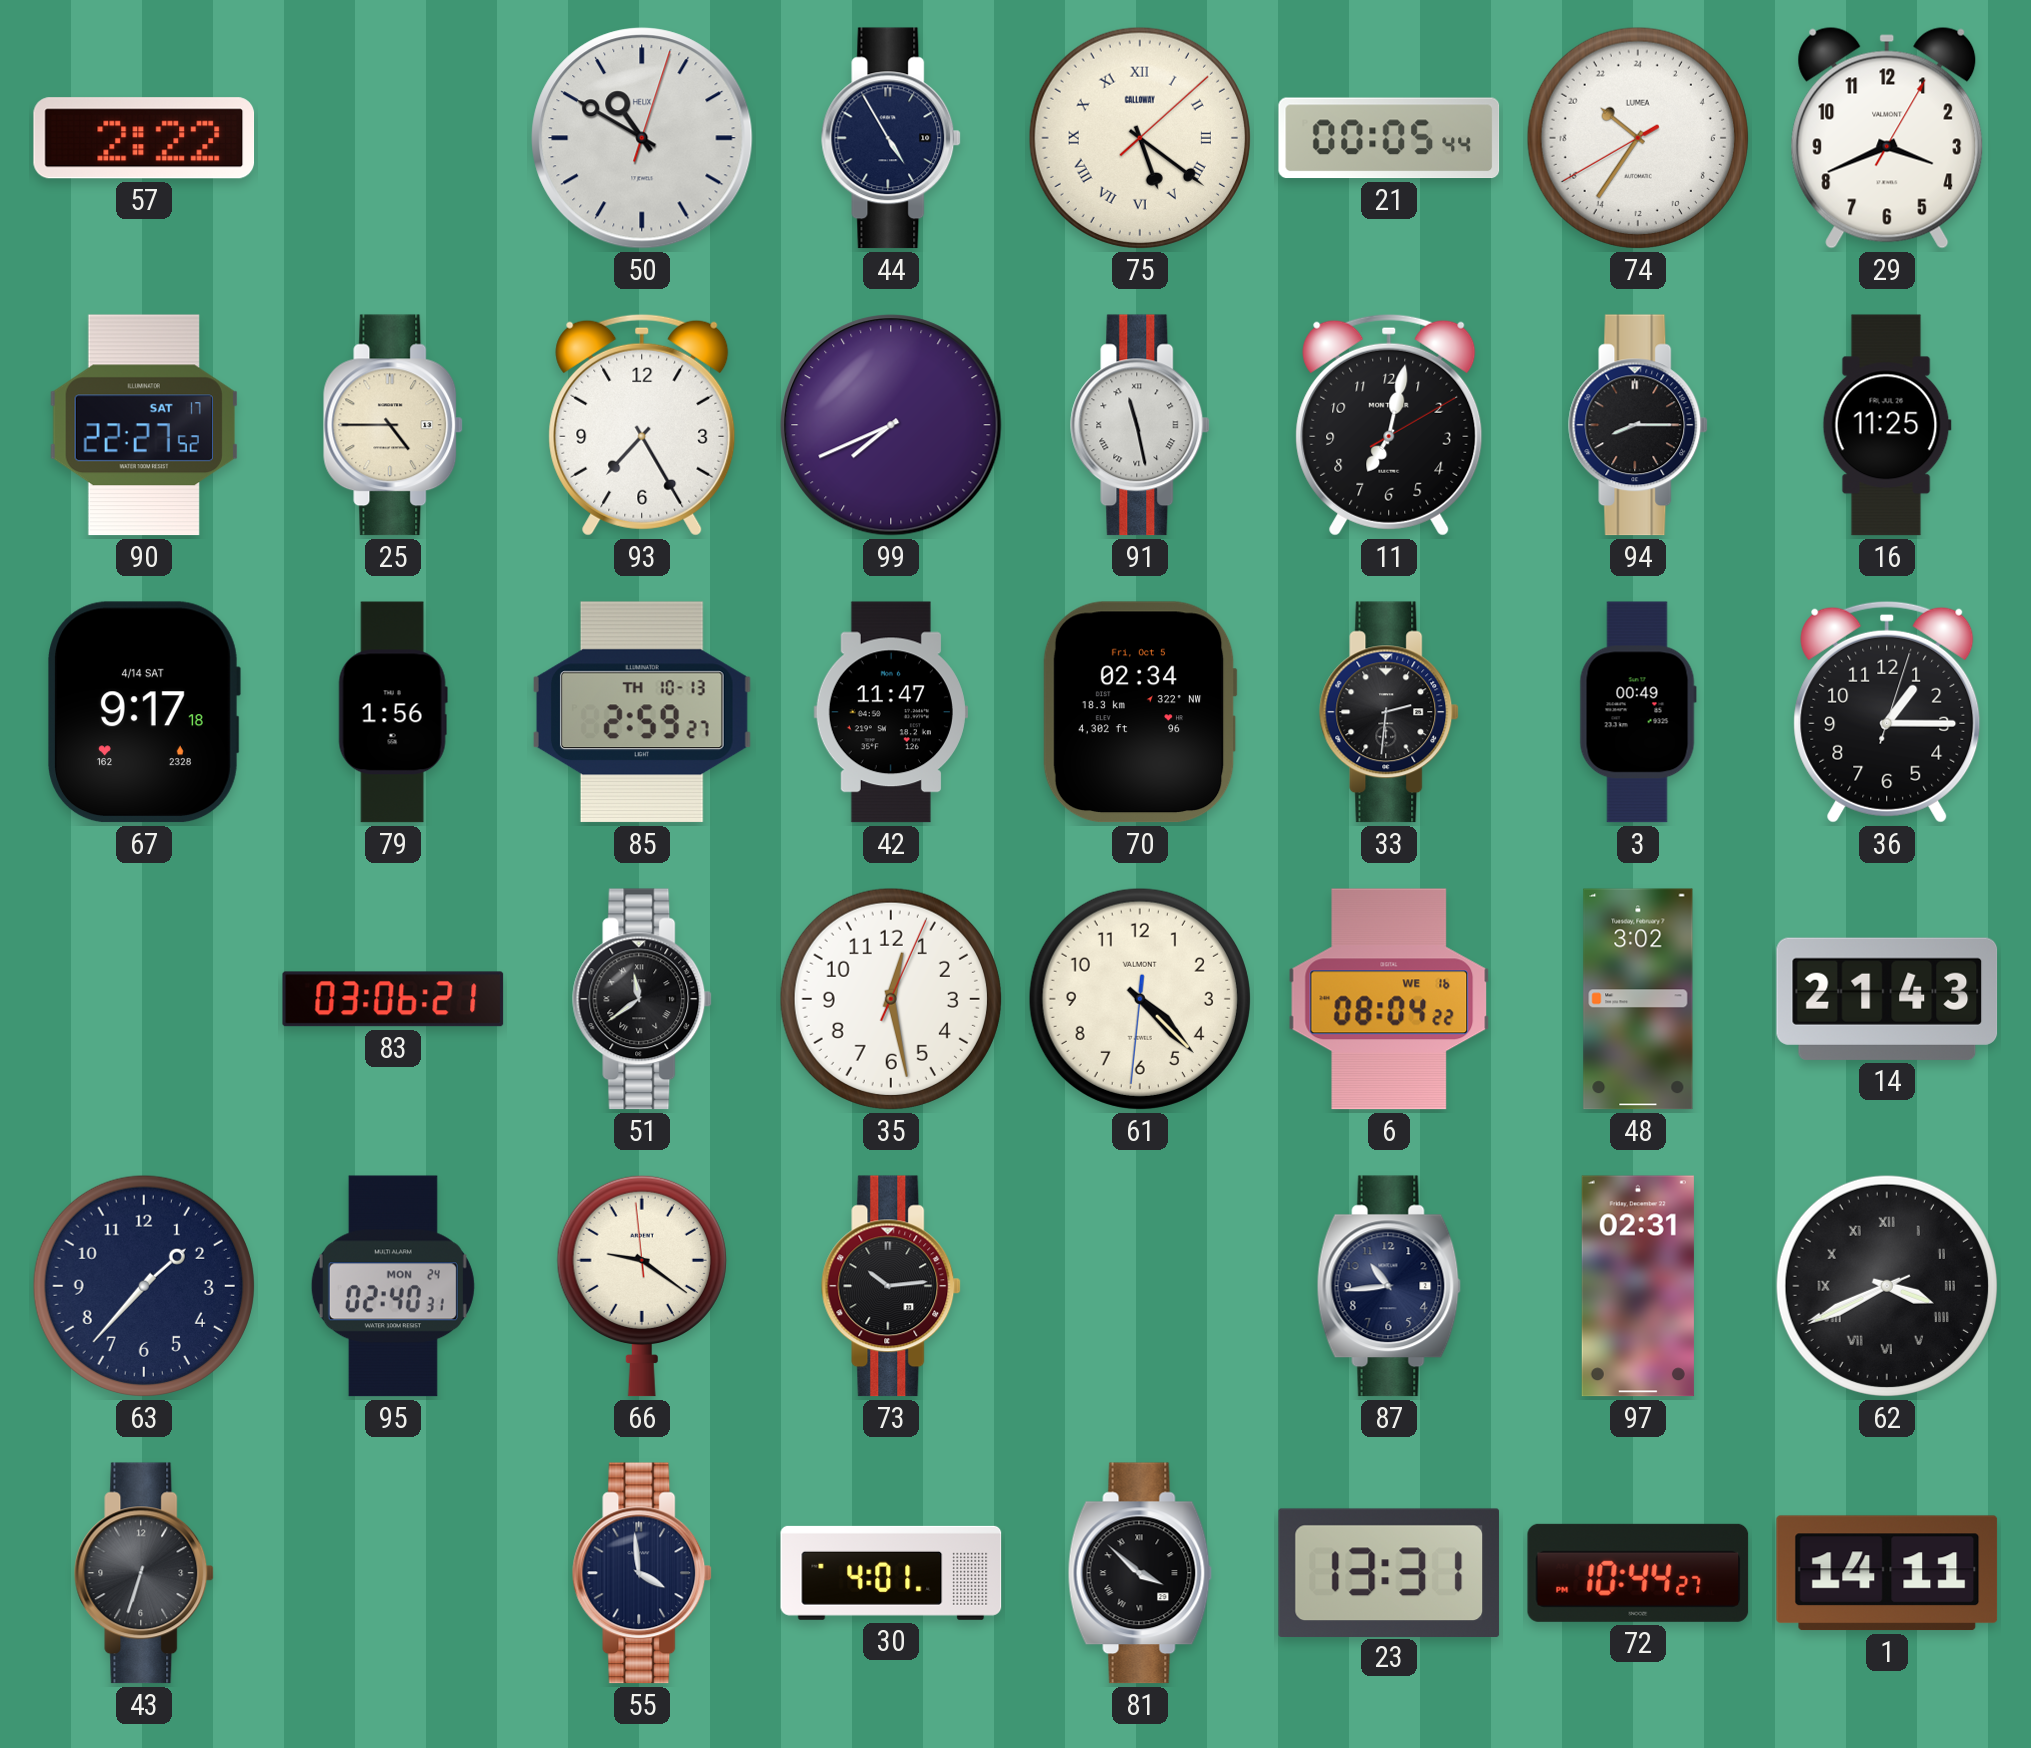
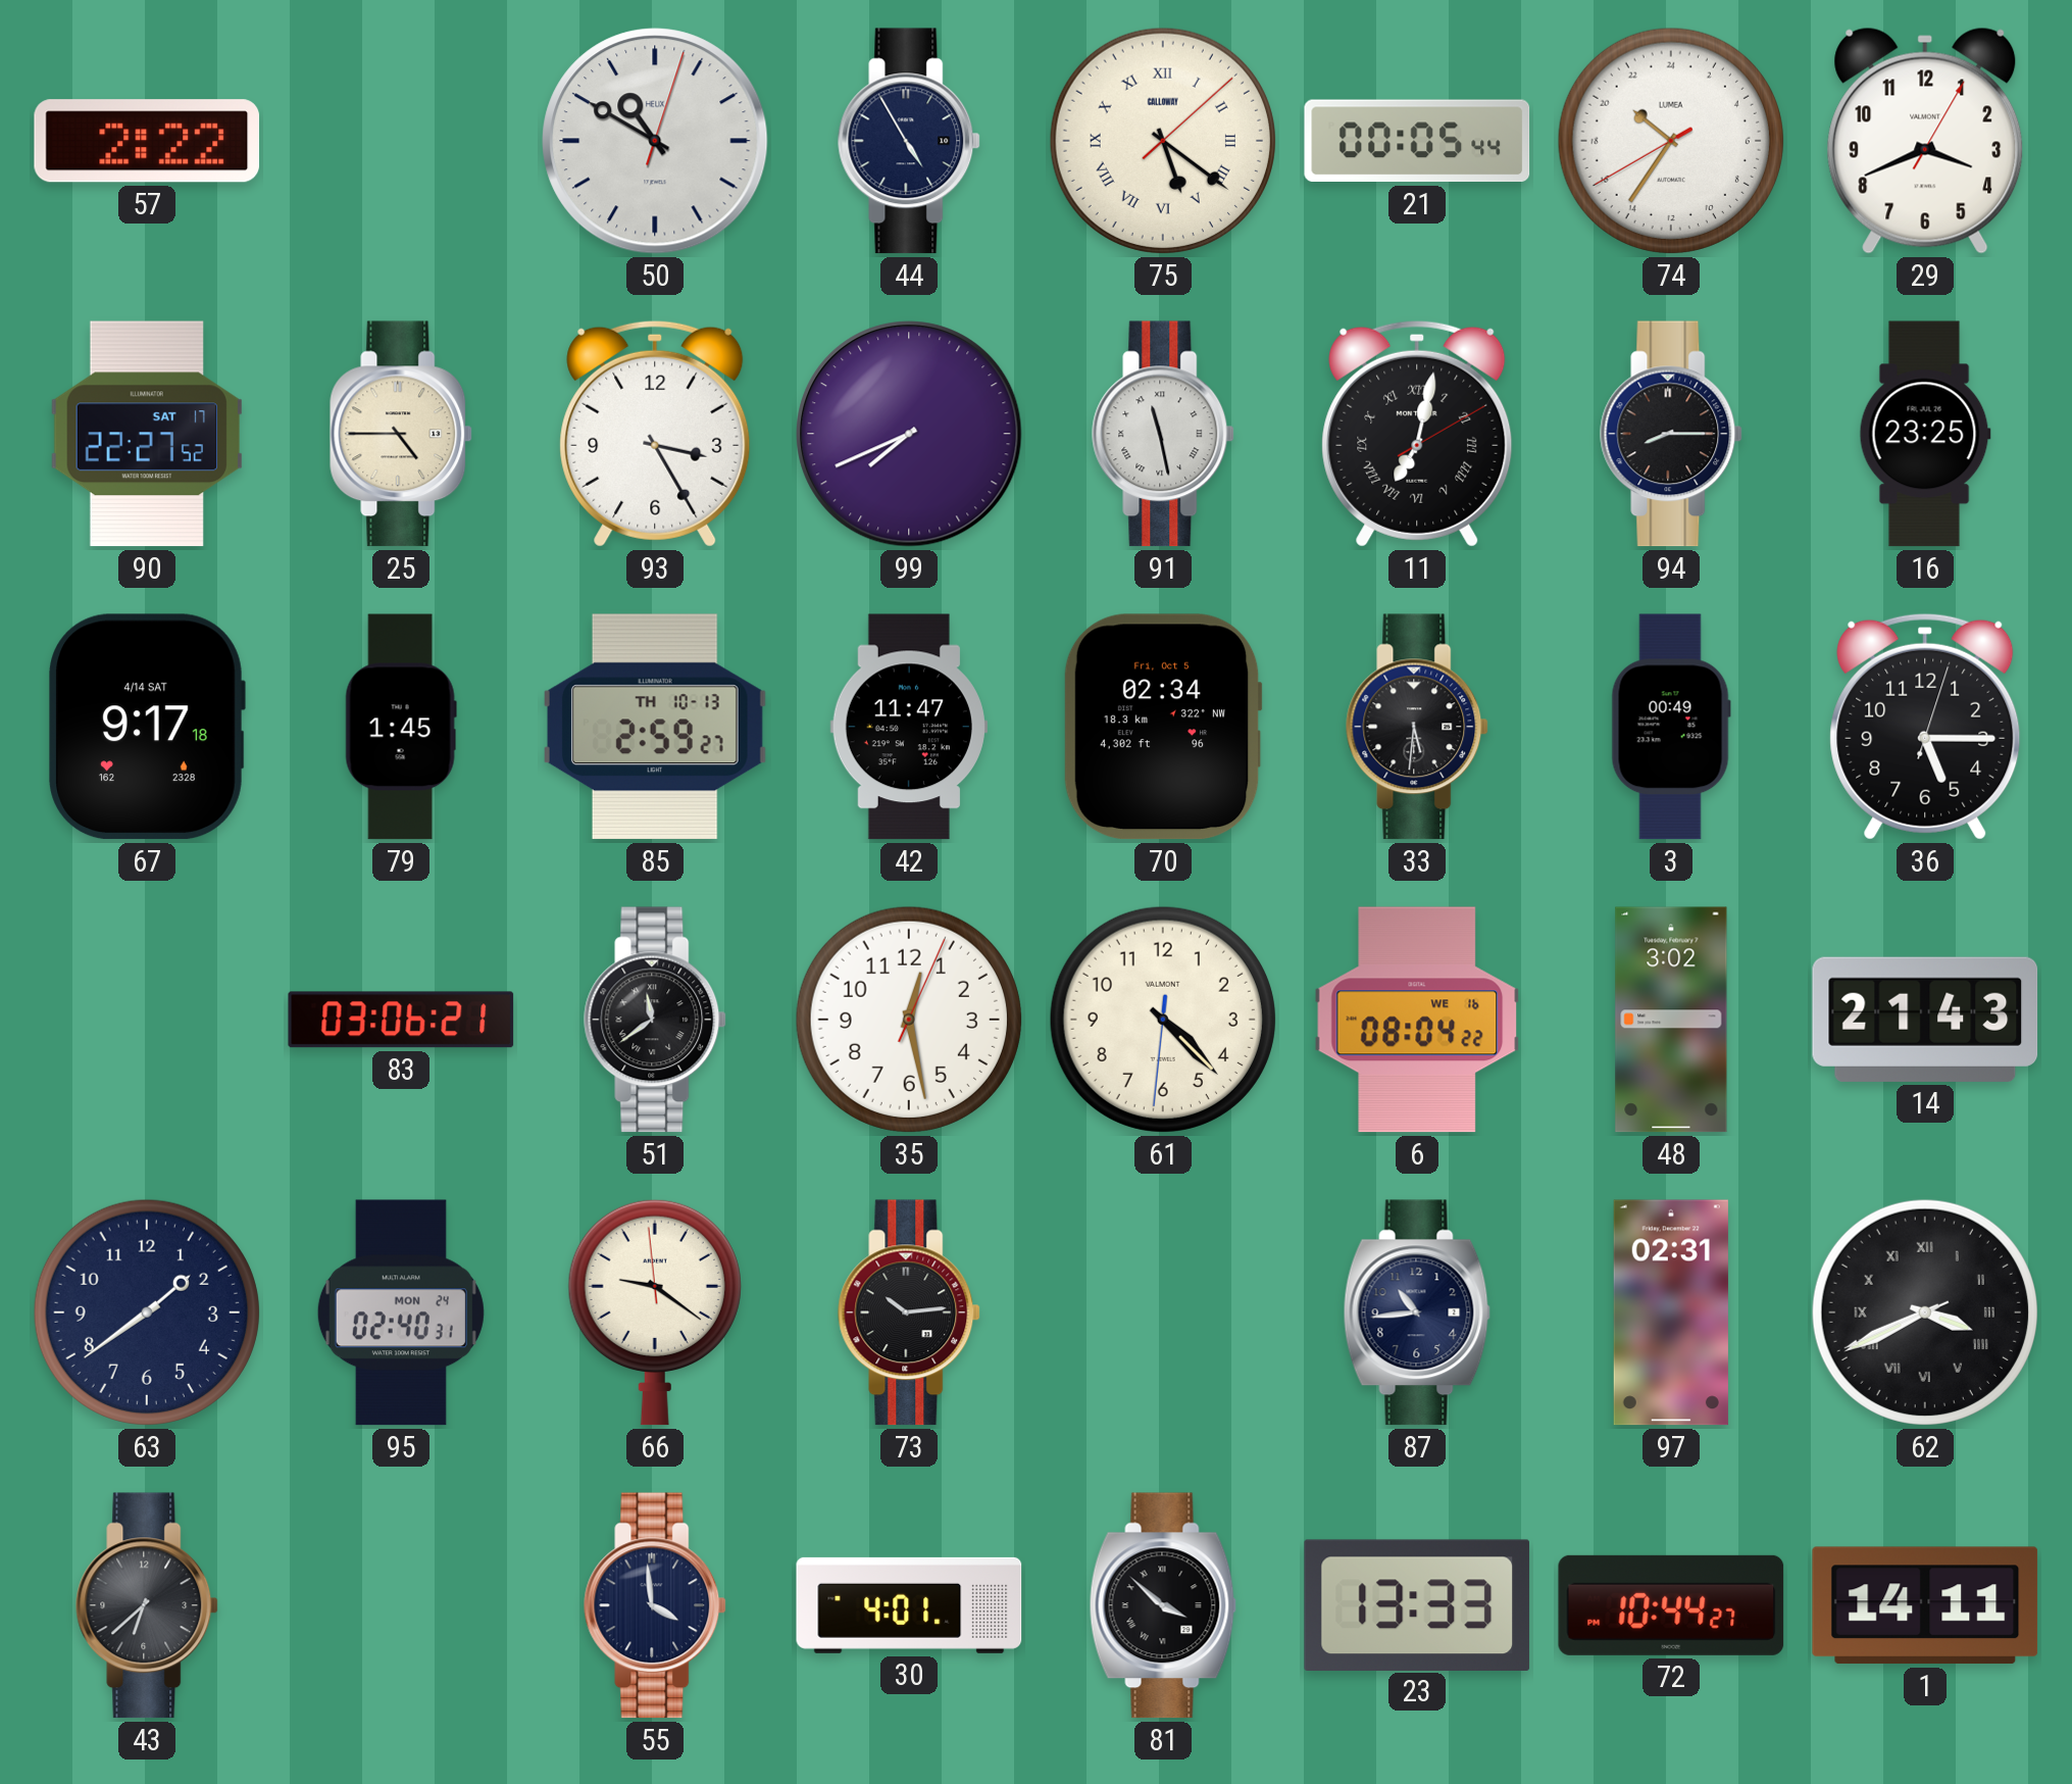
93: 7:25 -> 3:25 (655, 434)
11 numerals: Arabic -> Roman (1417, 434)
16: 11:25 -> 23:25 (1925, 434)
79: 1:56 -> 1:45 (401, 727)
33: 2:31 -> 5:31 (1418, 727)
36: 1:15 -> 5:15 (1925, 727)
63: 1:37 -> 1:39 (147, 1312)
43: 6:33 -> 6:38 (148, 1605)
23: 13:31 -> 13:33 (1417, 1604)
